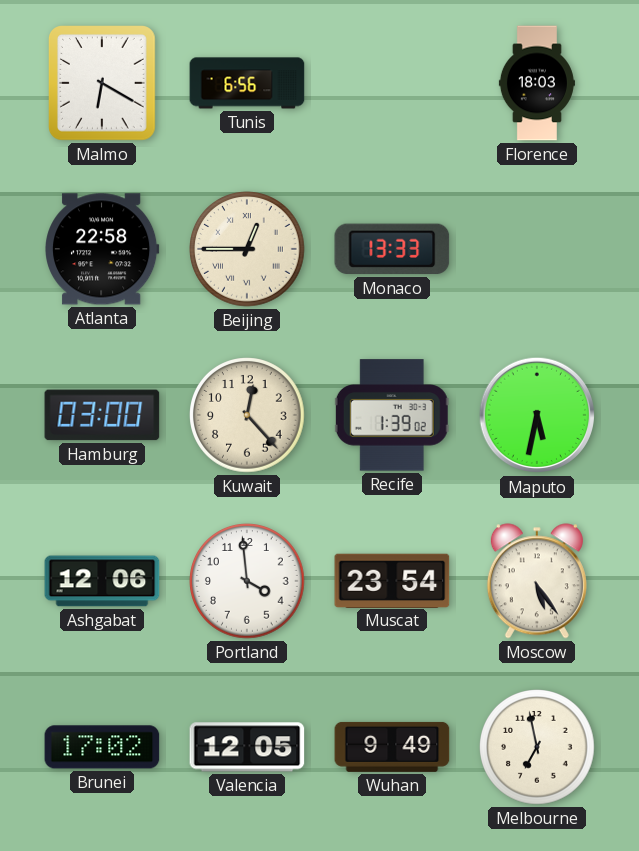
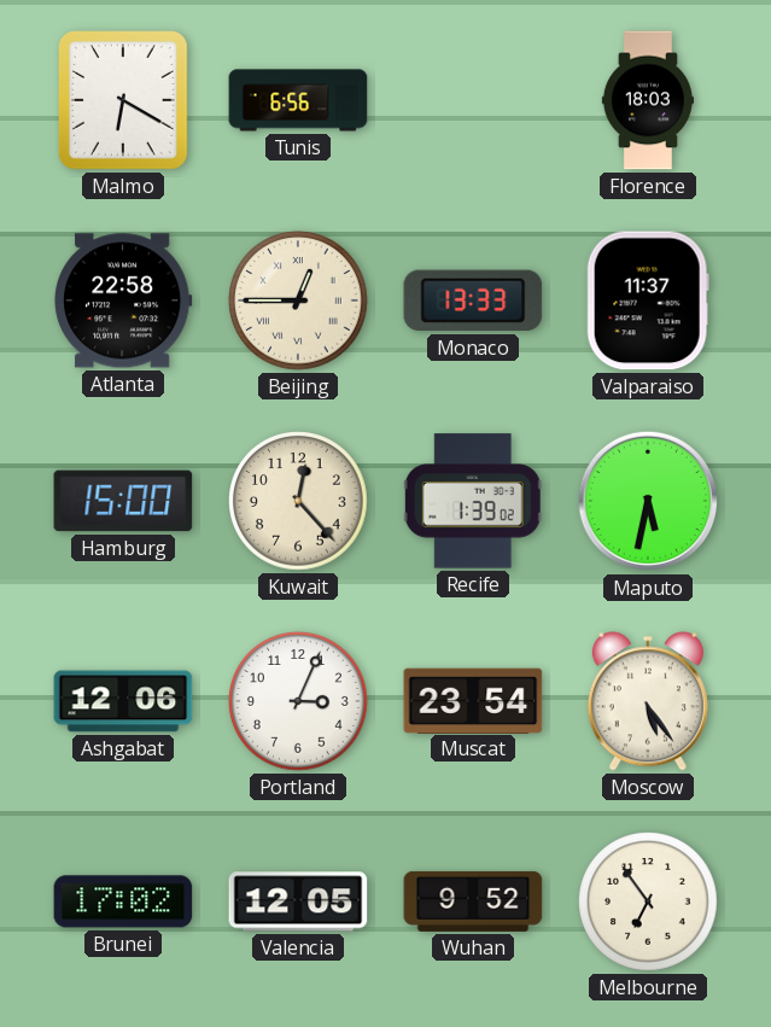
Valparaiso: none -> 11:37 (648, 300)
Hamburg: 03:00 -> 15:00 (123, 501)
Portland: 3:59 -> 3:04 (298, 701)
Wuhan: 9:49 -> 9:52 (473, 901)
Melbourne: 6:58 -> 6:54 (648, 901)
